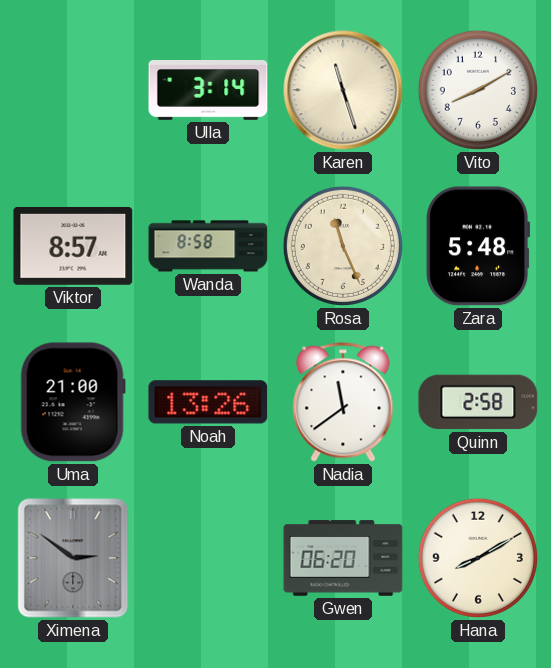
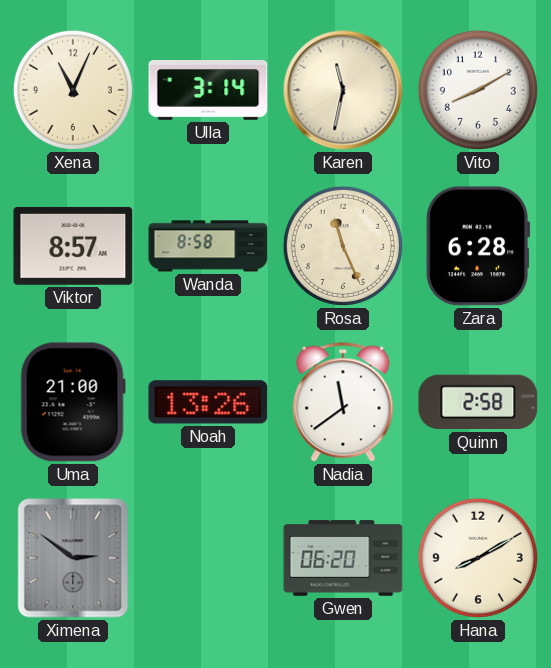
Xena: none -> 11:04 (73, 90)
Karen: 11:27 -> 11:32 (343, 90)
Zara: 5:48 -> 6:28 (478, 246)
